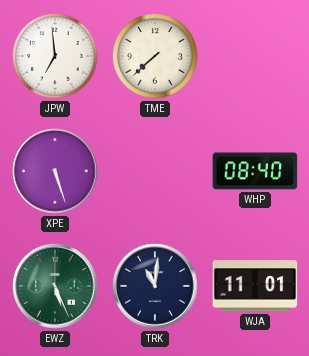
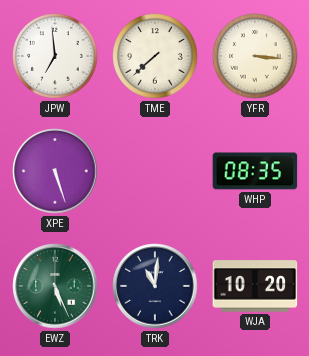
YFR: none -> 3:16 (255, 56)
WHP: 08:40 -> 08:35 (255, 171)
WJA: 11:01 -> 10:20 (255, 286)
